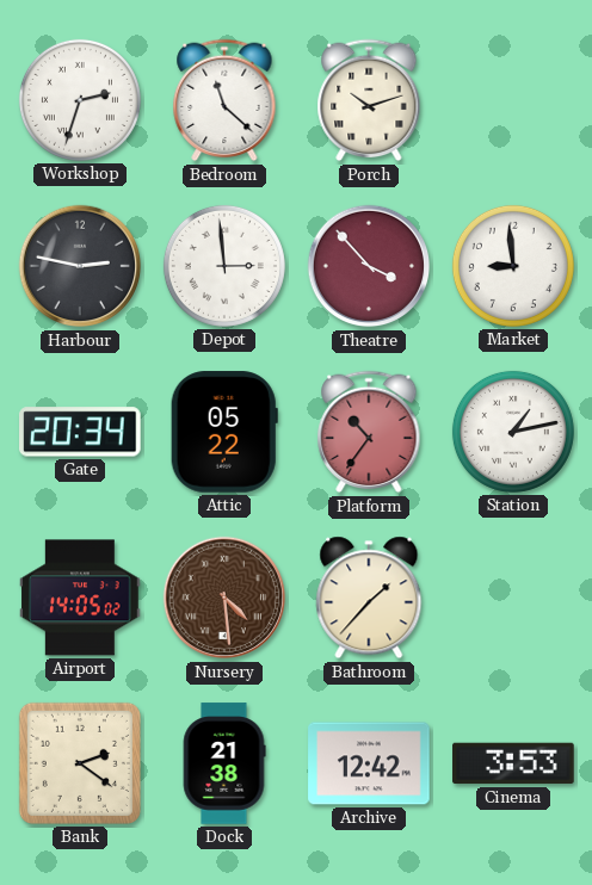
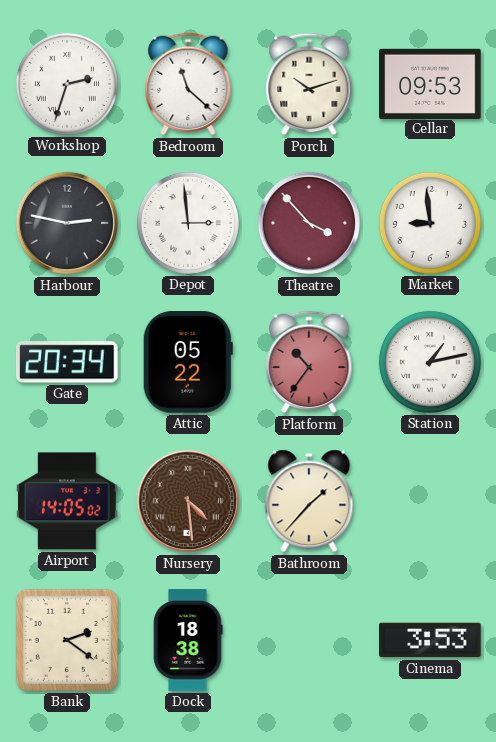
Cellar: none -> 09:53 (430, 83)
Dock: 21:38 -> 18:38 (188, 640)
Archive: 12:42 -> none (369, 763)
